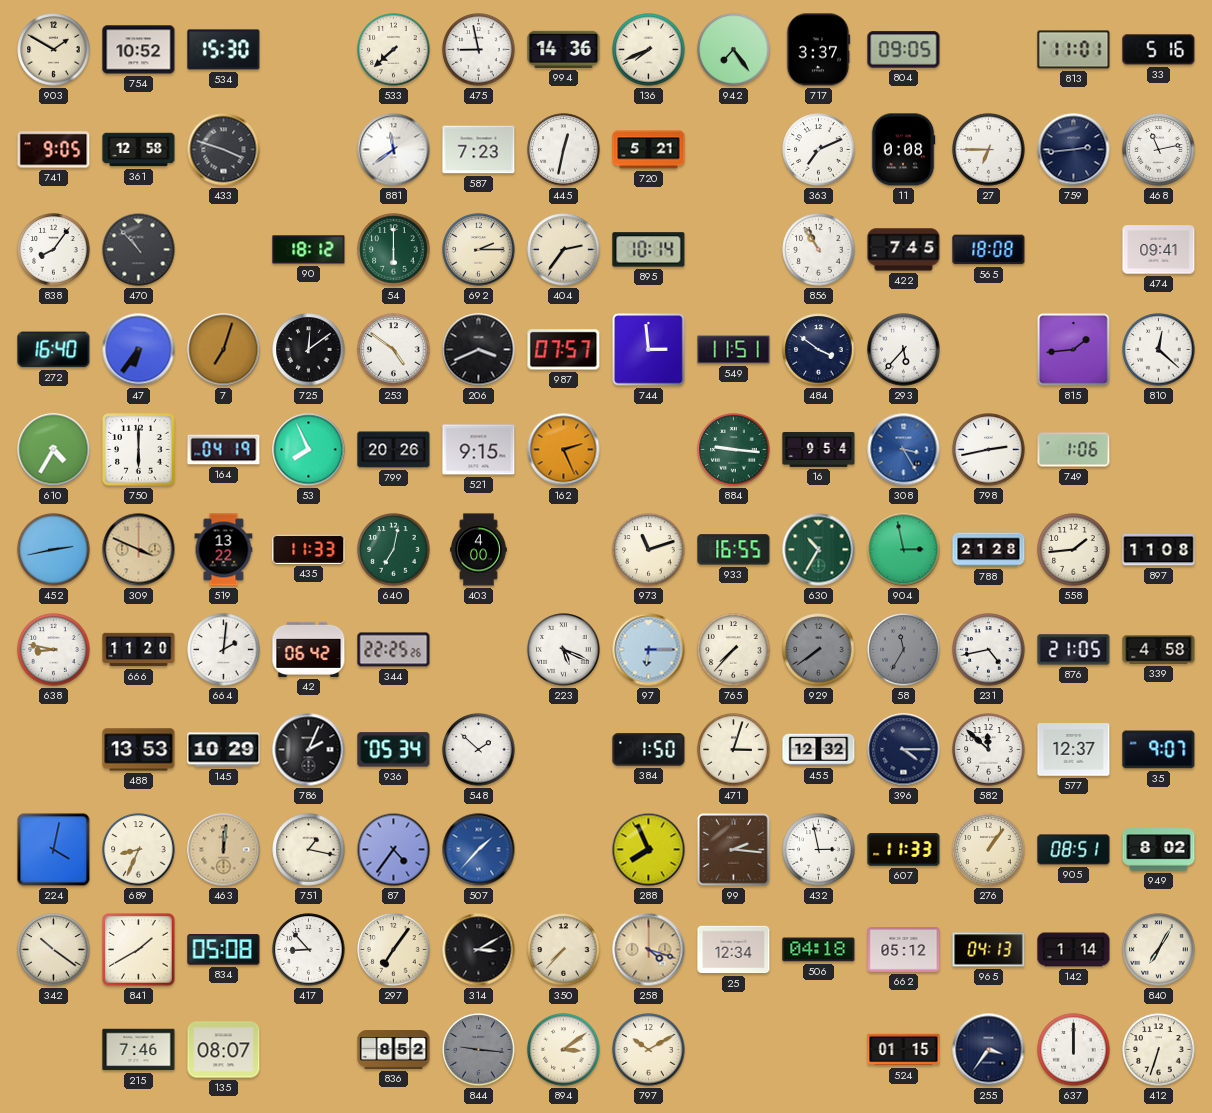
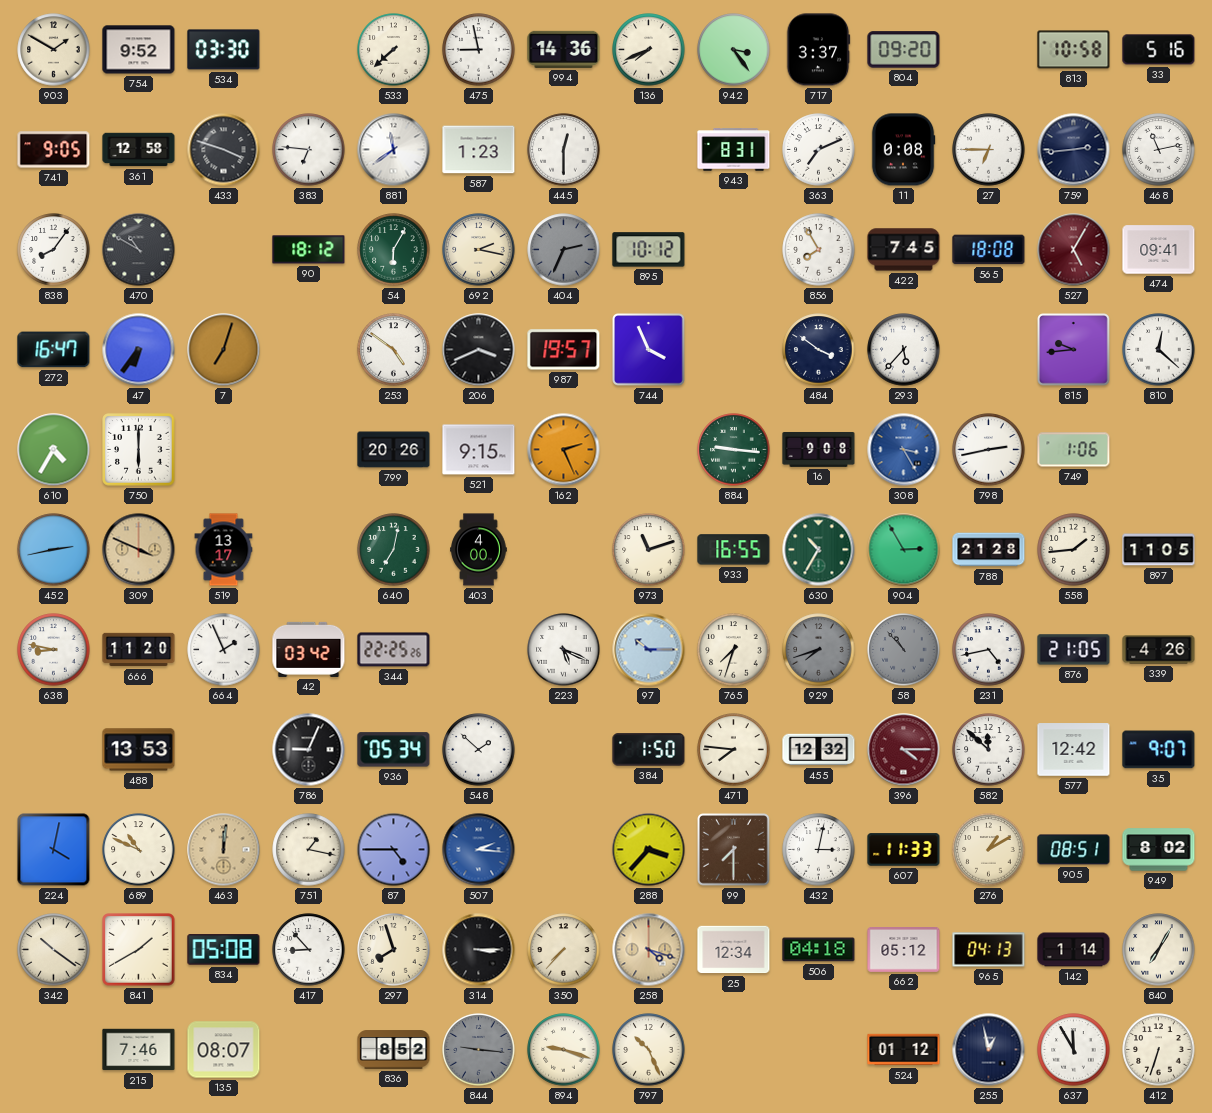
754: 10:52 -> 9:52 (139, 50)
534: 15:30 -> 03:30 (224, 50)
942: 7:24 -> 3:24 (734, 50)
804: 09:05 -> 09:20 (904, 50)
813: 11:01 -> 10:58 (1074, 50)
383: none -> 6:46 (309, 150)
587: 7:23 -> 1:23 (479, 150)
445: 12:32 -> 12:30 (564, 150)
720: 5:21 -> none (649, 150)
943: none -> 8:31 (734, 150)
470: 10:53 -> 10:50 (139, 250)
54: 6:00 -> 6:05 (394, 250)
692: 2:15 -> 2:17 (479, 250)
404: 2:36 -> 2:34 (564, 250)
404 dial: cream -> grey (564, 250)
895: 10:14 -> 10:12 (649, 250)
856: 10:55 -> 7:55 (819, 250)
527: none -> 5:05 (1074, 250)
272: 16:40 -> 16:47 (54, 350)
725: 12:09 -> none (309, 350)
987: 07:57 -> 19:57 (564, 350)
744: 2:59 -> 3:56 (649, 350)
549: 11:51 -> none (734, 350)
815: 1:44 -> 9:44 (1074, 350)
164: 04:19 -> none (224, 450)
53: 7:56 -> none (309, 450)
16: 9:54 -> 9:08 (819, 449)
519: 13:22 -> 13:17 (224, 550)
435: 11:33 -> none (309, 549)
904: 2:58 -> 2:55 (904, 550)
897: 11:08 -> 11:05 (1159, 550)
664: 2:01 -> 1:56 (224, 650)
42: 06:42 -> 03:42 (309, 649)
97: 6:15 -> 10:15 (649, 650)
765: 7:37 -> 7:33 (734, 650)
929: 7:39 -> 7:42 (819, 650)
58: 11:35 -> 10:53 (904, 650)
339: 4:58 -> 4:26 (1159, 650)
145: 10:29 -> none (224, 750)
786: 2:04 -> 9:04 (309, 750)
471: 3:03 -> 7:46 (734, 750)
396 dial: navy -> burgundy (904, 750)
577: 12:37 -> 12:42 (1074, 750)
689: 8:34 -> 10:49 (139, 850)
87: 4:36 -> 4:45 (394, 850)
507: 1:37 -> 2:16 (479, 850)
288: 7:56 -> 3:37 (649, 850)
99: 2:16 -> 7:30 (734, 850)
432: 2:58 -> 3:02 (819, 850)
276: 1:06 -> 1:10 (989, 850)
297: 7:06 -> 7:57 (394, 950)
314: 3:10 -> 3:15 (479, 950)
894: 3:09 -> 9:18 (564, 1050)
797: 10:10 -> 10:26 (649, 1050)
524: 01:15 -> 01:12 (904, 1050)
255: 3:36 -> 12:58 (989, 1050)
637: 12:00 -> 11:55 (1074, 1050)
